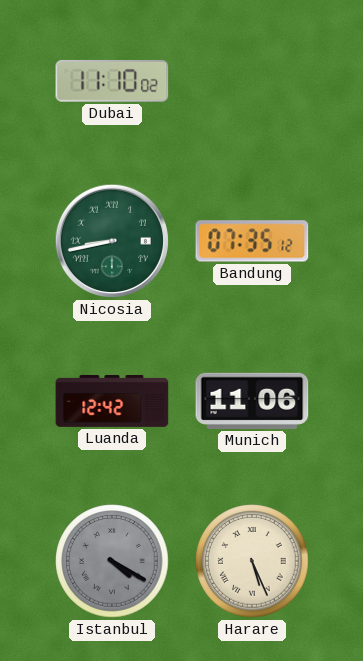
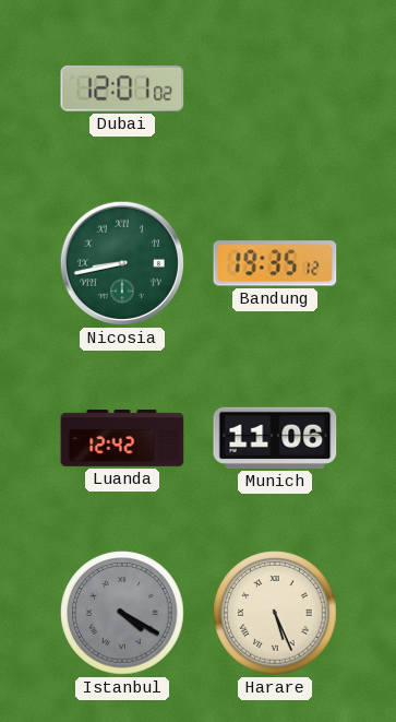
Dubai: 11:10 -> 12:01 (122, 88)
Bandung: 07:35 -> 19:35 (275, 263)
